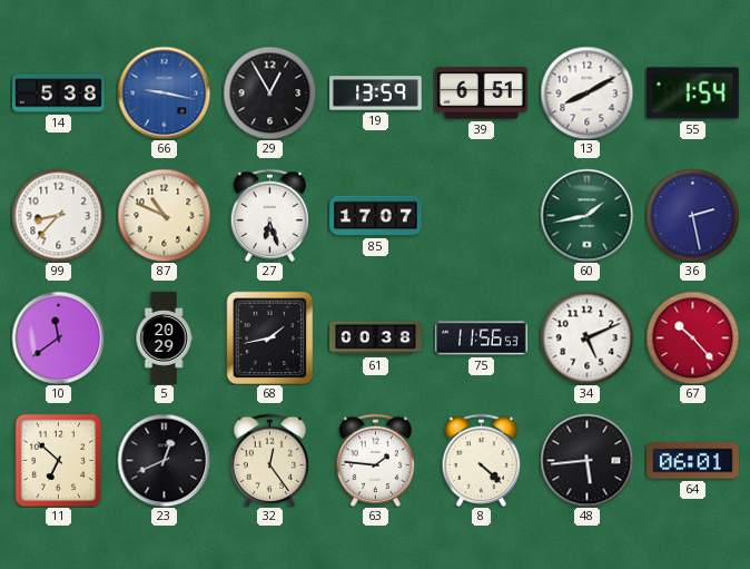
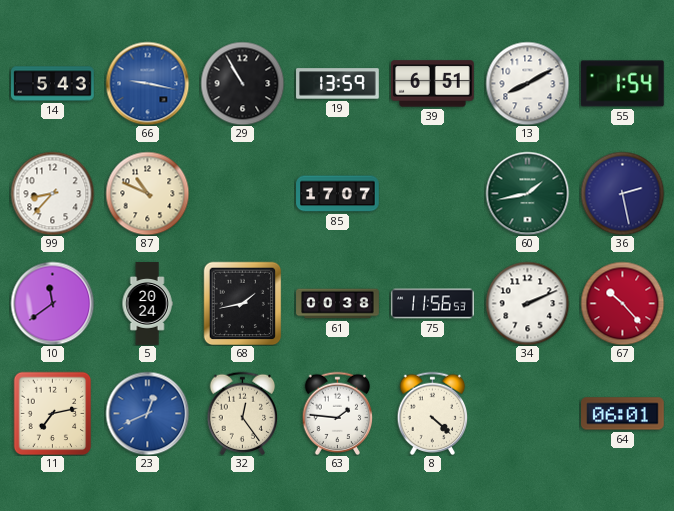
14: 5:38 -> 5:43 (53, 84)
29: 12:55 -> 10:55 (242, 83)
27: 6:27 -> none (270, 215)
5: 20:29 -> 20:24 (147, 304)
34: 5:11 -> 2:11 (527, 303)
11: 6:52 -> 7:13 (53, 413)
23 dial: black -> blue (147, 413)
48: 5:44 -> none (586, 460)
